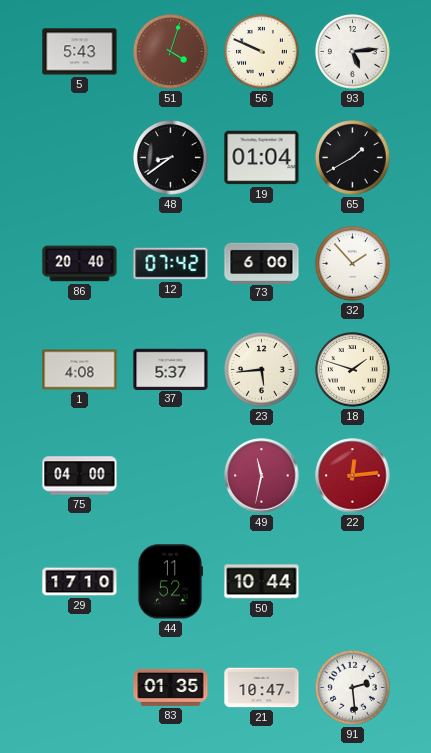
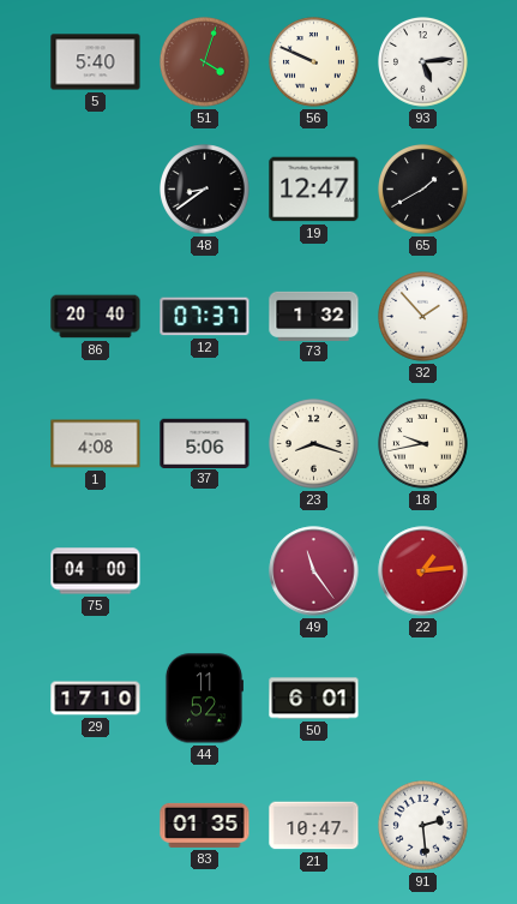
5: 5:43 -> 5:40 (96, 62)
19: 01:04 -> 12:47 (314, 190)
12: 07:42 -> 07:37 (205, 317)
73: 6:00 -> 1:32 (314, 316)
37: 5:37 -> 5:06 (205, 443)
23: 5:44 -> 8:18 (314, 444)
18: 1:48 -> 9:43 (423, 444)
49: 11:32 -> 11:24 (314, 571)
22: 12:14 -> 1:14 (423, 571)
50: 10:44 -> 6:01 (314, 699)
